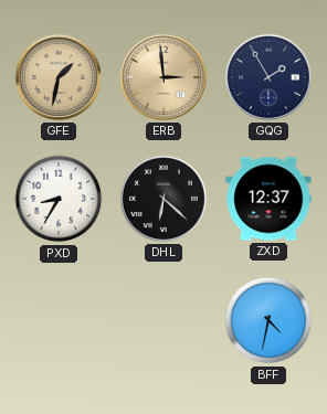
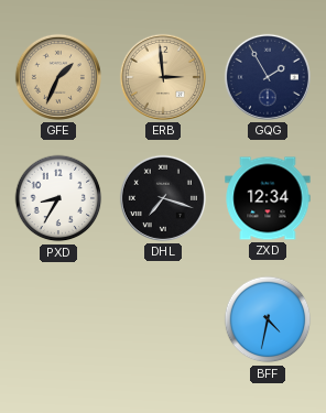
GFE: 1:32 -> 1:34 (58, 77)
DHL: 6:22 -> 7:18 (163, 198)
ZXD: 12:37 -> 12:34 (268, 198)
